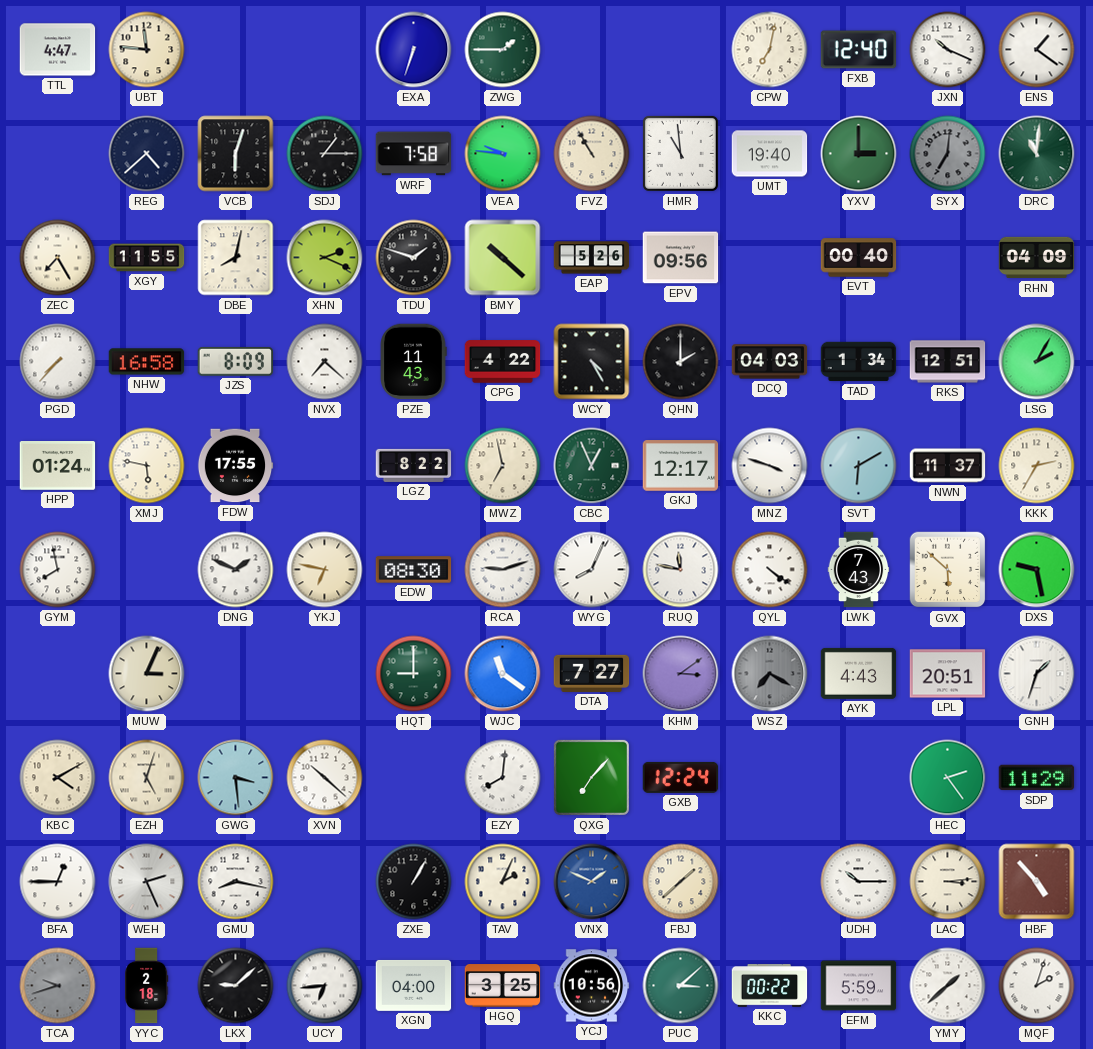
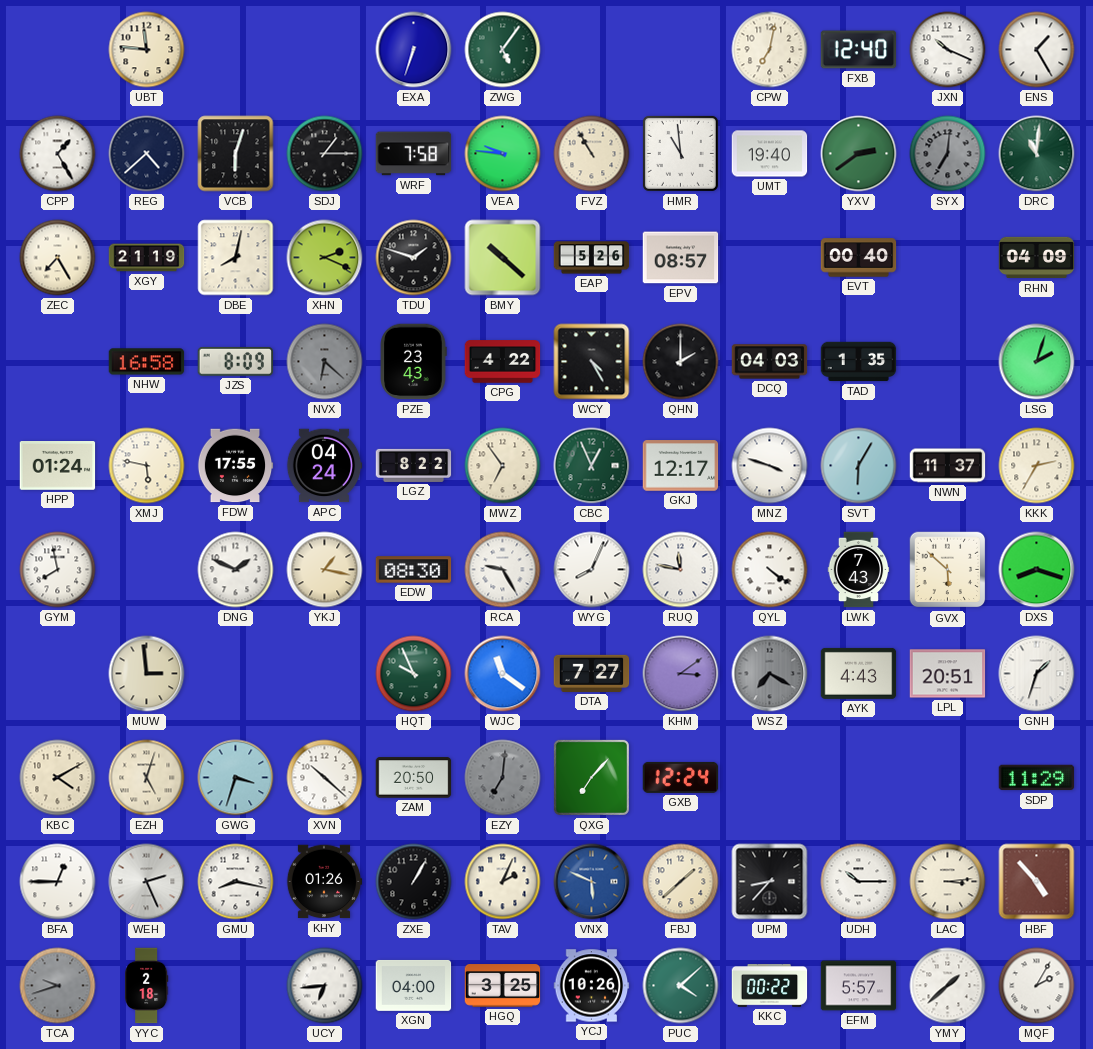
TTL: 4:47 -> none (58, 50)
ZWG: 1:45 -> 5:06 (503, 50)
ENS: 1:21 -> 1:25 (1037, 50)
CPP: none -> 1:25 (58, 154)
YXV: 3:00 -> 2:39 (859, 154)
XGY: 11:55 -> 21:19 (147, 258)
EPV: 09:56 -> 08:57 (681, 258)
PGD: 7:37 -> none (58, 362)
NVX: 7:22 -> 6:22 (325, 362)
NVX dial: white -> grey (325, 362)
PZE: 11:43 -> 23:43 (413, 362)
TAD: 1:34 -> 1:35 (859, 362)
RKS: 12:51 -> none (948, 362)
LSG: 2:05 -> 2:03 (1037, 362)
APC: none -> 04:24 (324, 466)
MWZ: 6:58 -> 6:54 (503, 466)
SVT: 6:10 -> 6:05 (859, 466)
YKJ: 6:47 -> 1:17 (325, 570)
RCA: 9:12 -> 9:25 (503, 570)
DXS: 9:28 -> 8:18 (1037, 570)
MUW: 3:04 -> 2:59 (147, 674)
HQT: 9:00 -> 9:56 (414, 674)
GWG: 3:29 -> 3:33 (236, 778)
ZAM: none -> 20:50 (414, 778)
EZY: 8:01 -> 7:01 (503, 778)
EZY dial: white -> grey (503, 778)
HEC: 2:24 -> none (948, 778)
KHY: none -> 01:26 (324, 882)
VNX: 1:49 -> 5:49 (592, 882)
UPM: none -> 8:37 (770, 882)
LKX: 9:08 -> none (236, 986)
YCJ: 10:56 -> 10:26 (592, 986)
PUC: 3:08 -> 4:08 (681, 986)
EFM: 5:59 -> 5:57 (859, 986)
MQF: 2:03 -> 2:05 (1037, 986)
